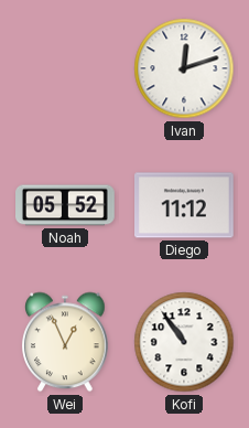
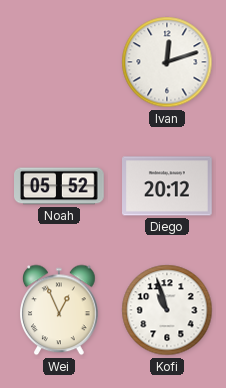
Diego: 11:12 -> 20:12 (168, 186)
Kofi: 10:54 -> 10:57 (167, 310)
